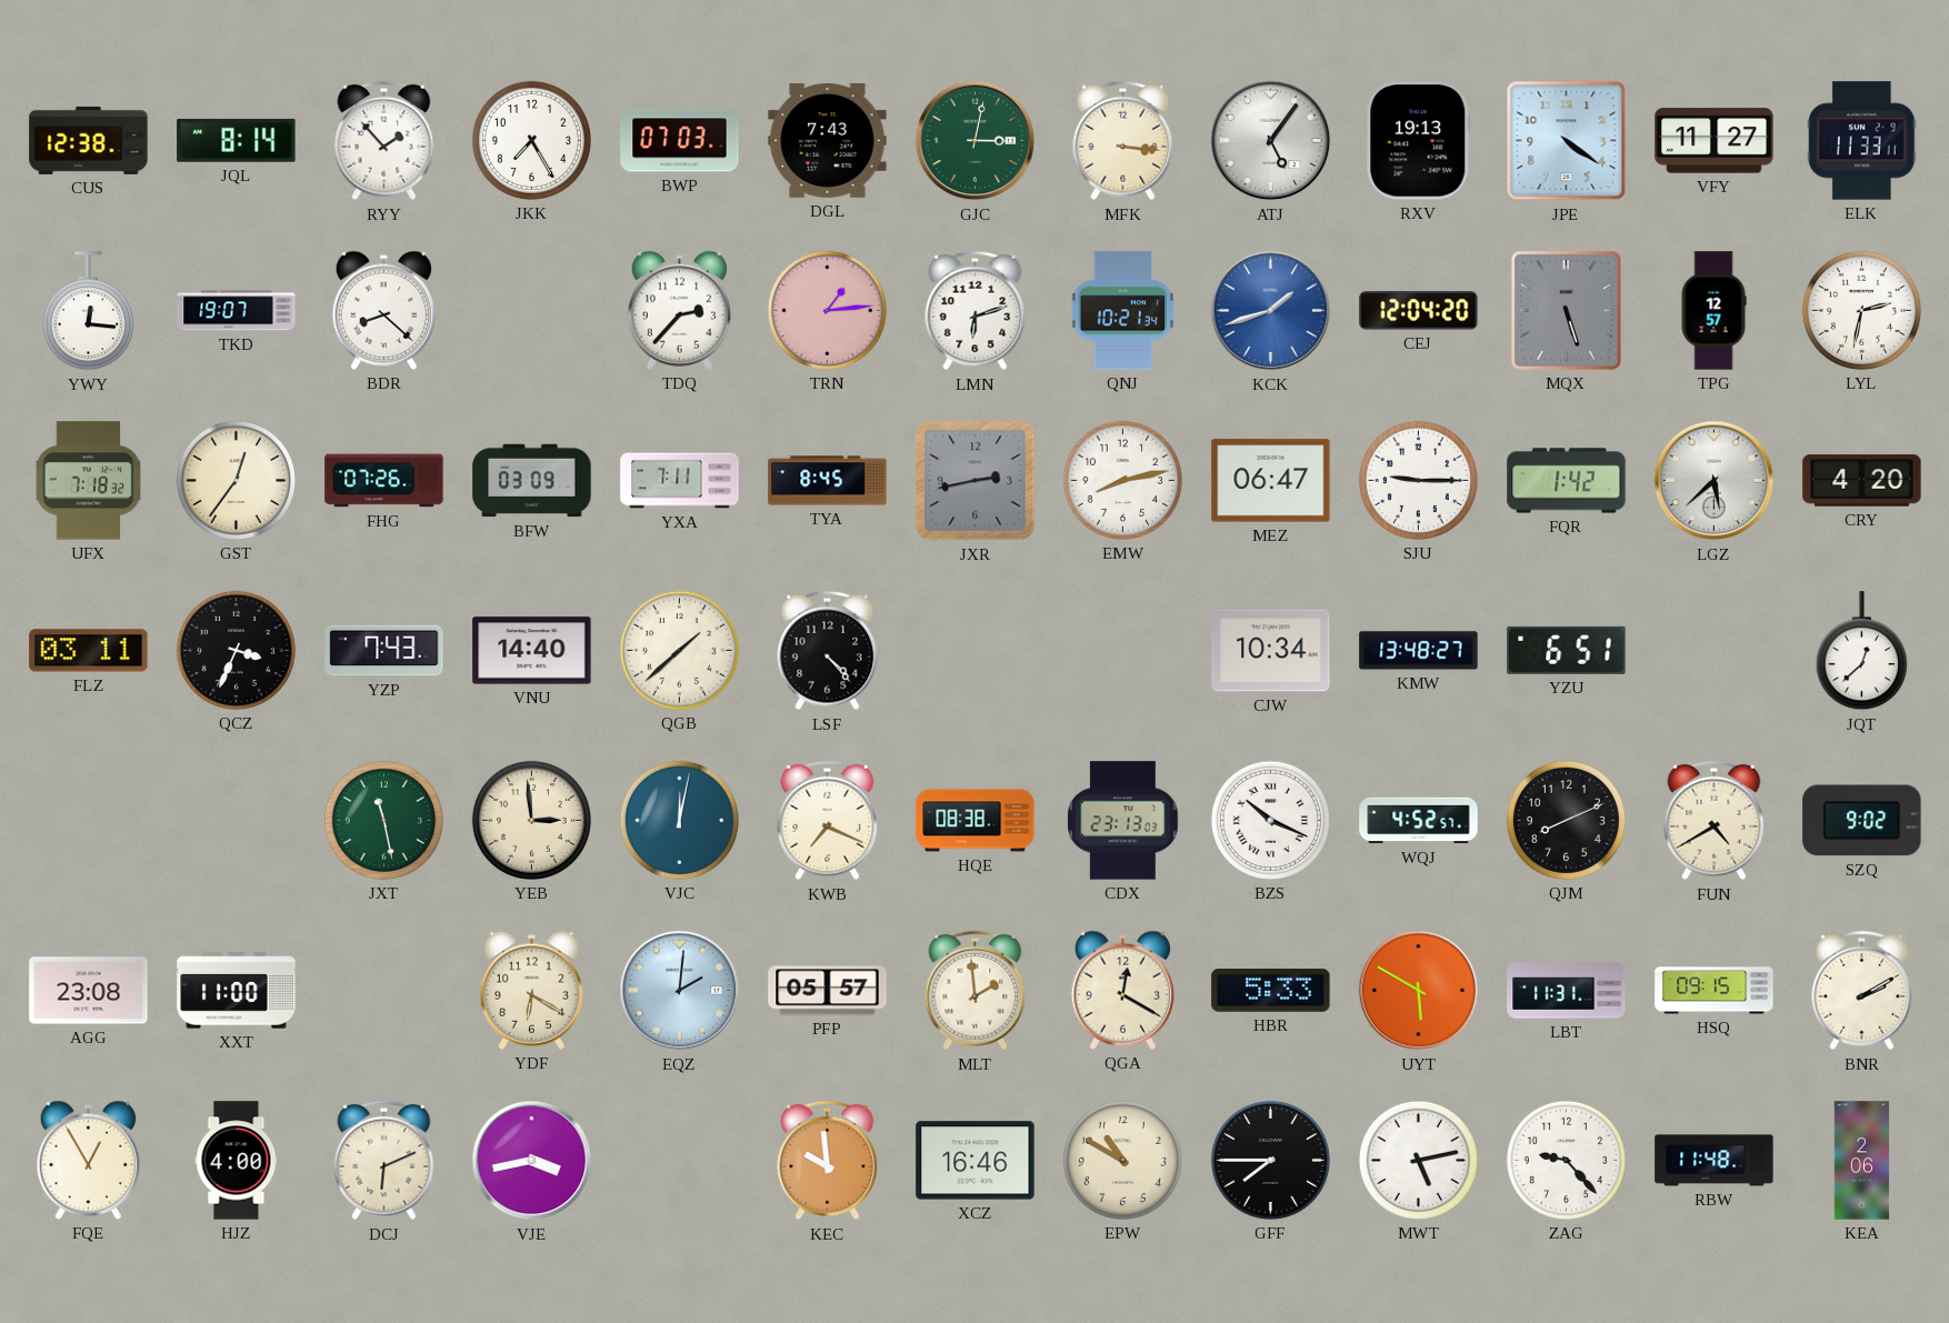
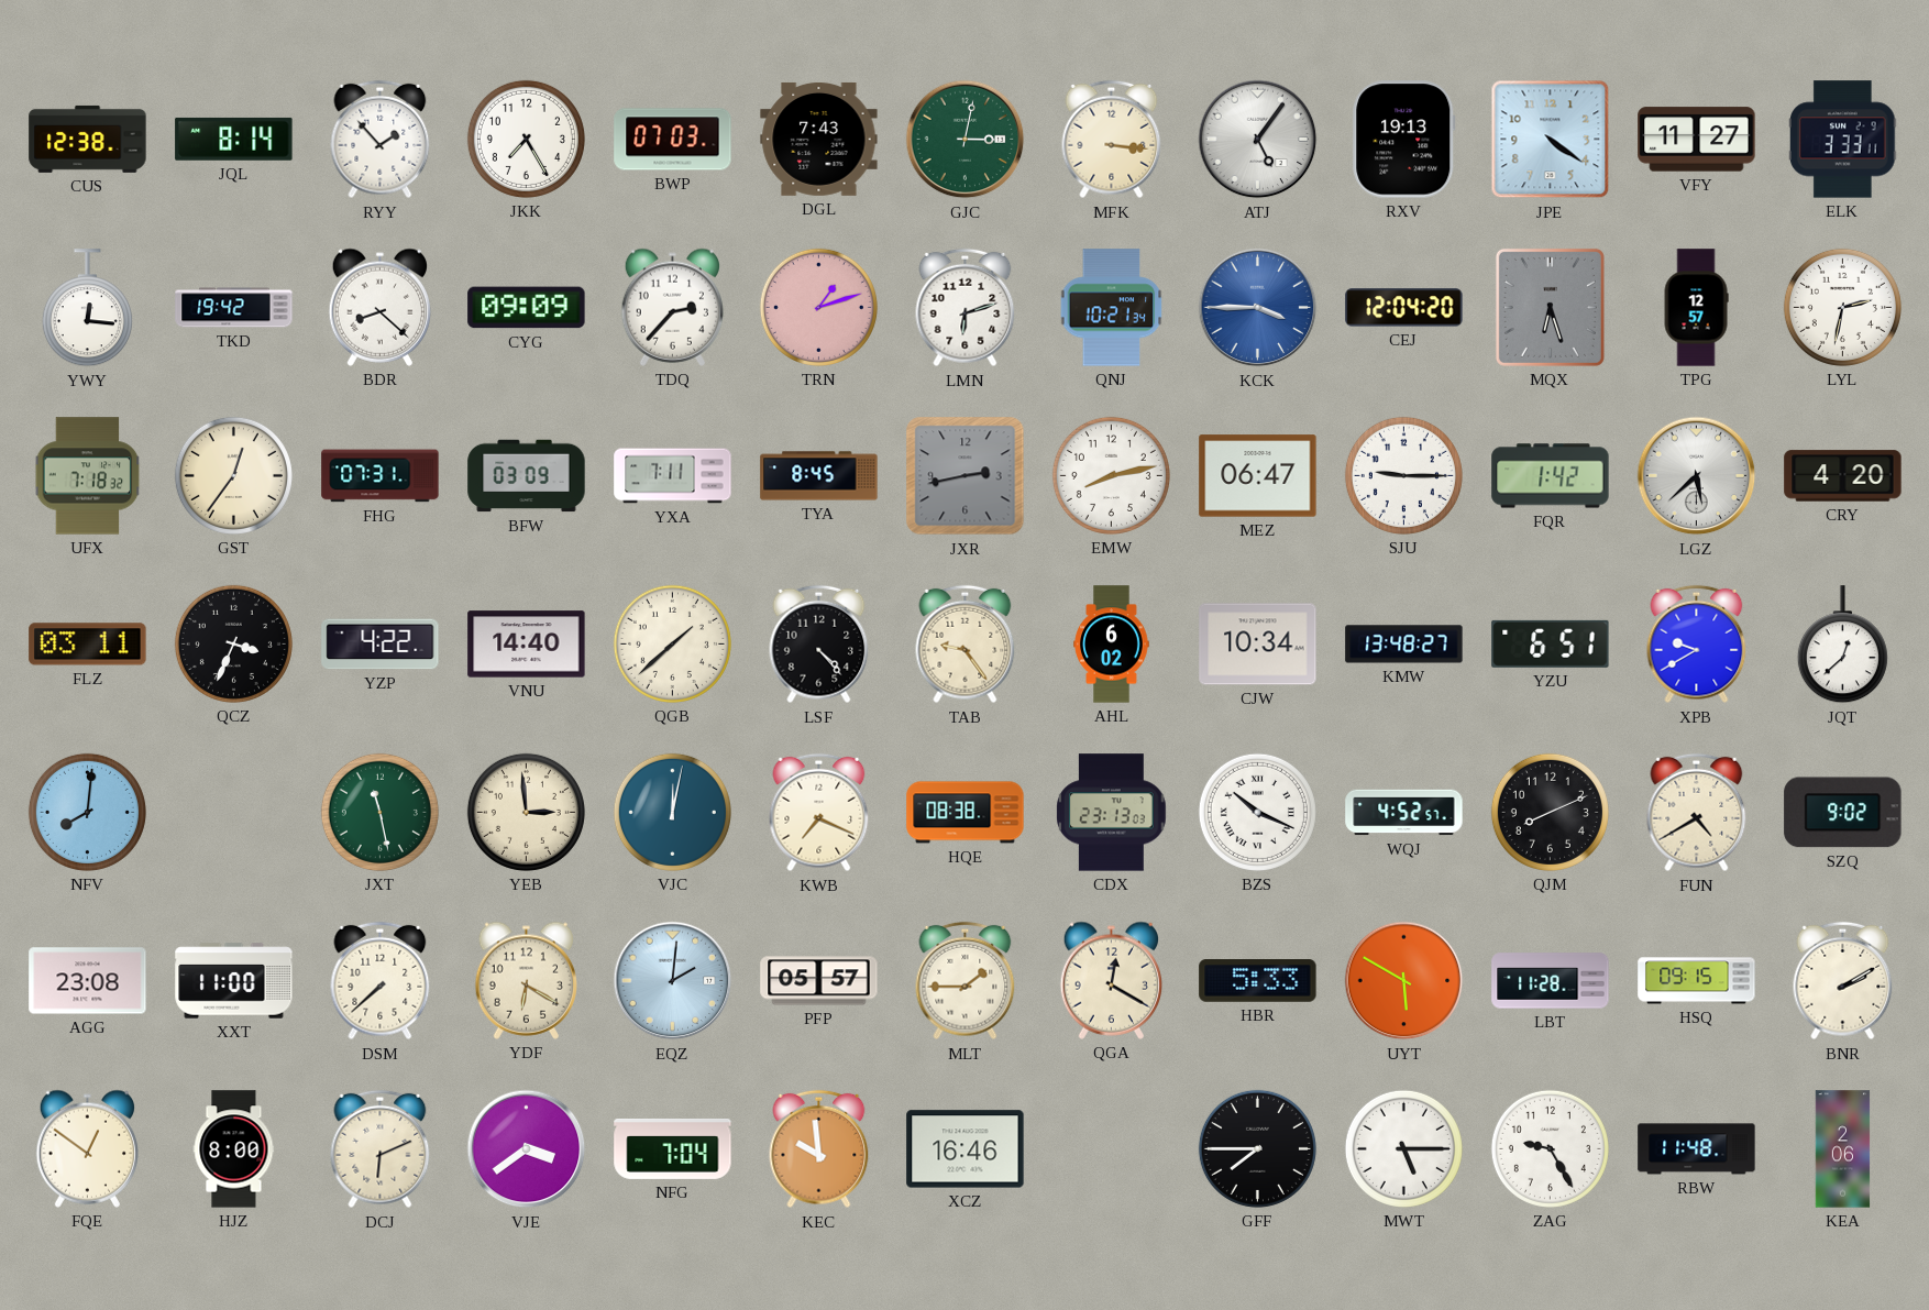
ELK: 11:33 -> 3:33 (1843, 140)
TKD: 19:07 -> 19:42 (234, 308)
CYG: none -> 09:09 (527, 308)
TRN: 1:14 -> 1:12 (818, 307)
KCK: 1:42 -> 3:45 (1258, 308)
MQX: 5:27 -> 6:27 (1550, 307)
FHG: 07:26 -> 07:31 (381, 476)
YZP: 7:43 -> 4:22 (381, 645)
TAB: none -> 9:24 (966, 645)
AHL: none -> 6:02 (1112, 645)
XPB: none -> 9:40 (1697, 645)
NFV: none -> 8:01 (87, 812)
DSM: none -> 7:38 (381, 981)
MLT: 1:59 -> 1:45 (966, 981)
LBT: 11:31 -> 11:28 (1551, 981)
FQE: 12:55 -> 12:51 (87, 1148)
HJZ: 4:00 -> 8:00 (234, 1149)
VJE: 3:43 -> 3:39 (527, 1149)
NFG: none -> 7:04 (673, 1148)
EPW: 10:50 -> none (1122, 1160)
MWT: 5:13 -> 5:15 (1403, 1148)
ZAG: 9:23 -> 9:25 (1550, 1148)
